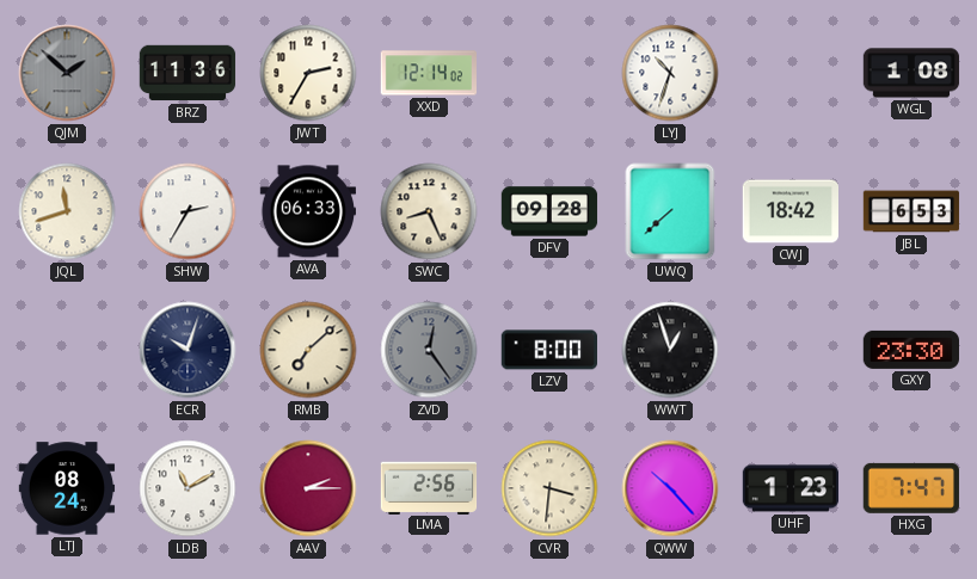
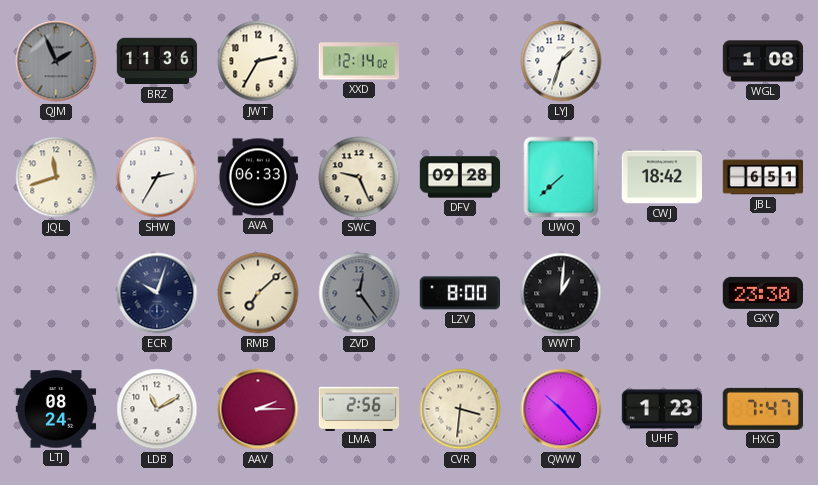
QJM: 1:52 -> 1:56 (56, 61)
LYJ: 10:33 -> 1:33 (561, 61)
SWC: 8:26 -> 9:26 (359, 177)
JBL: 6:53 -> 6:51 (763, 177)
WWT: 12:57 -> 1:01 (561, 293)
